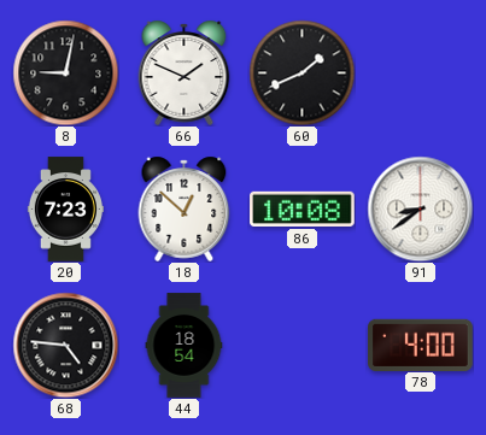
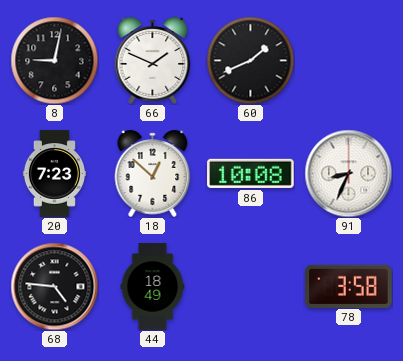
91: 8:39 -> 8:34 (348, 173)
44: 18:54 -> 18:49 (153, 287)
78: 4:00 -> 3:58 (349, 286)
